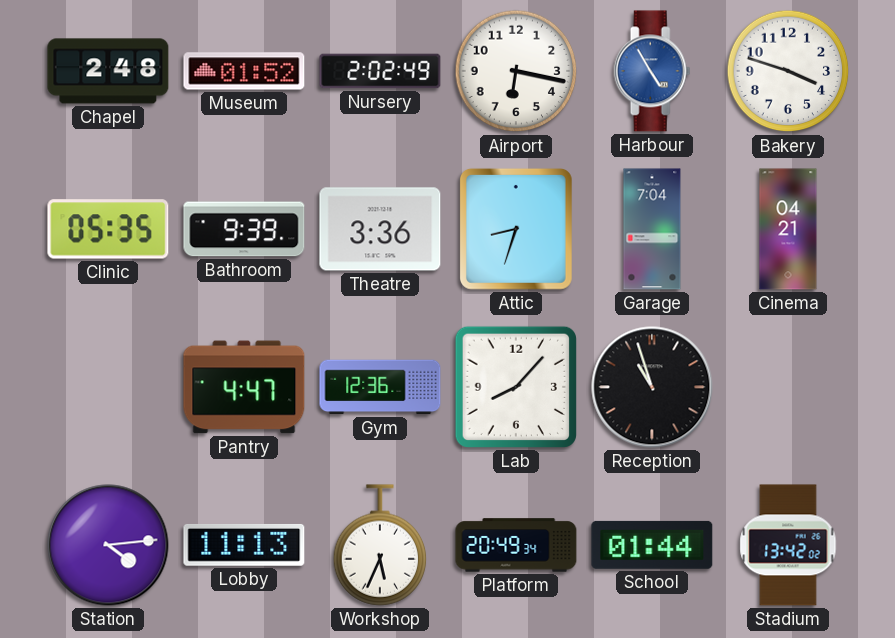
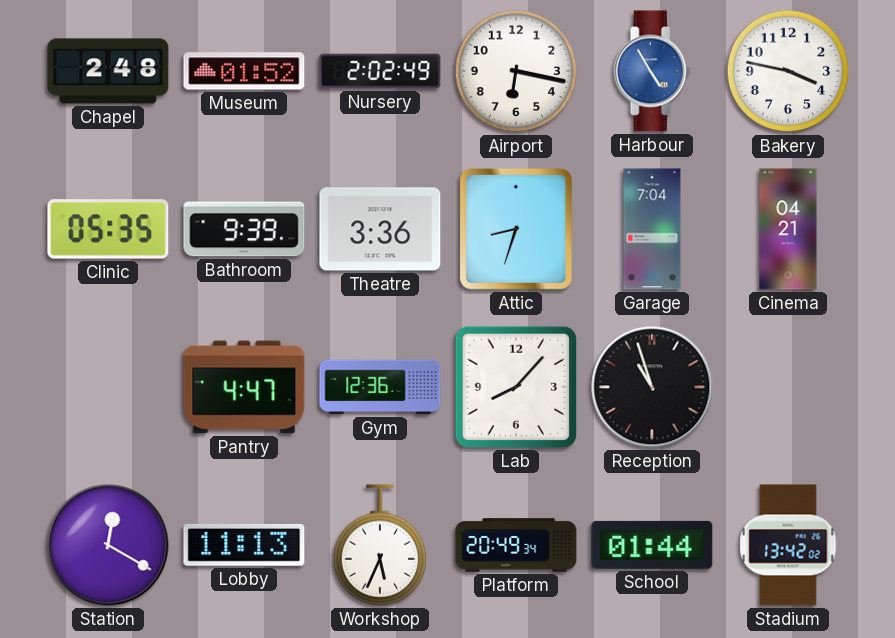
Bakery: 3:48 -> 3:47 (788, 71)
Station: 4:14 -> 12:20 (108, 545)
